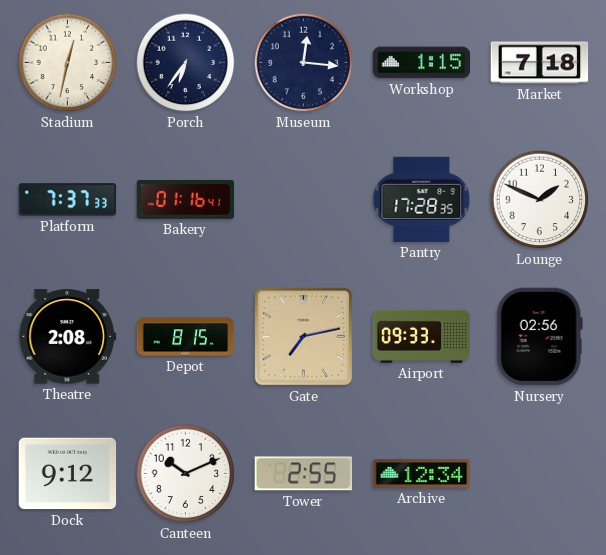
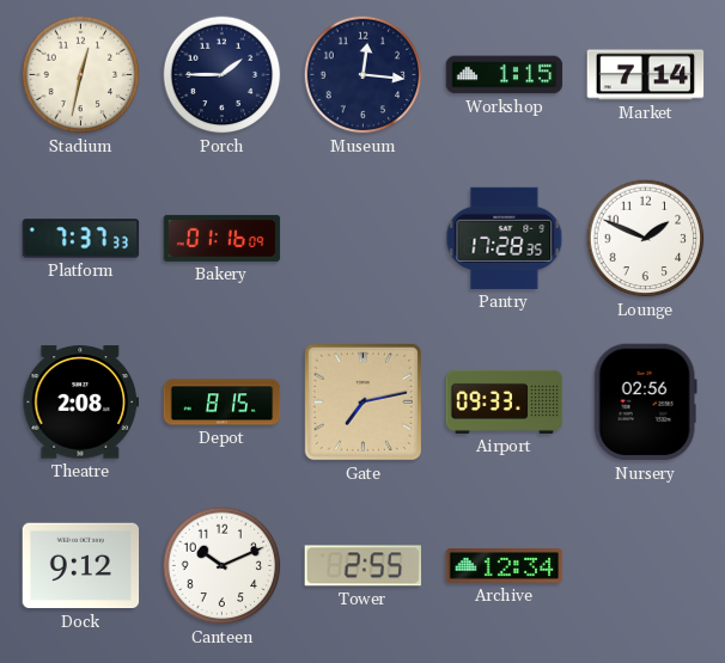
Porch: 6:36 -> 1:45 (223, 75)
Market: 7:18 -> 7:14 (646, 75)
Bakery: 01:16:41 -> 01:16:09 (223, 238)
